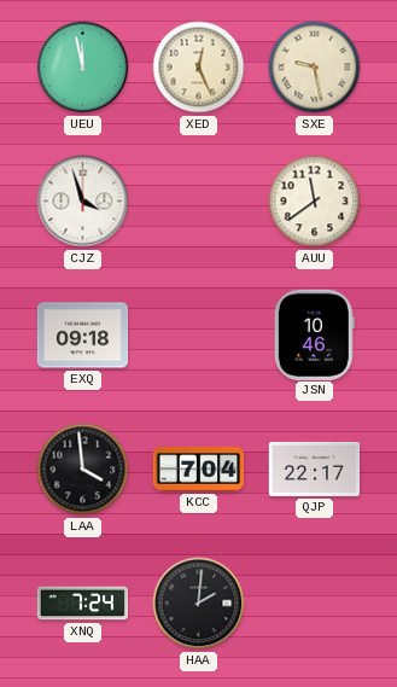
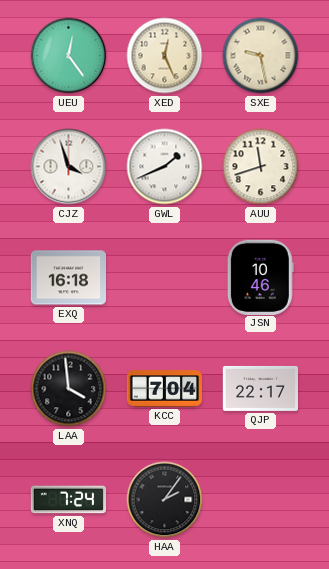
UEU: 11:58 -> 12:24 (69, 56)
GWL: none -> 1:41 (165, 167)
AUU: 11:39 -> 11:42 (261, 167)
EXQ: 09:18 -> 16:18 (69, 278)
HAA: 2:01 -> 2:06 (165, 500)
